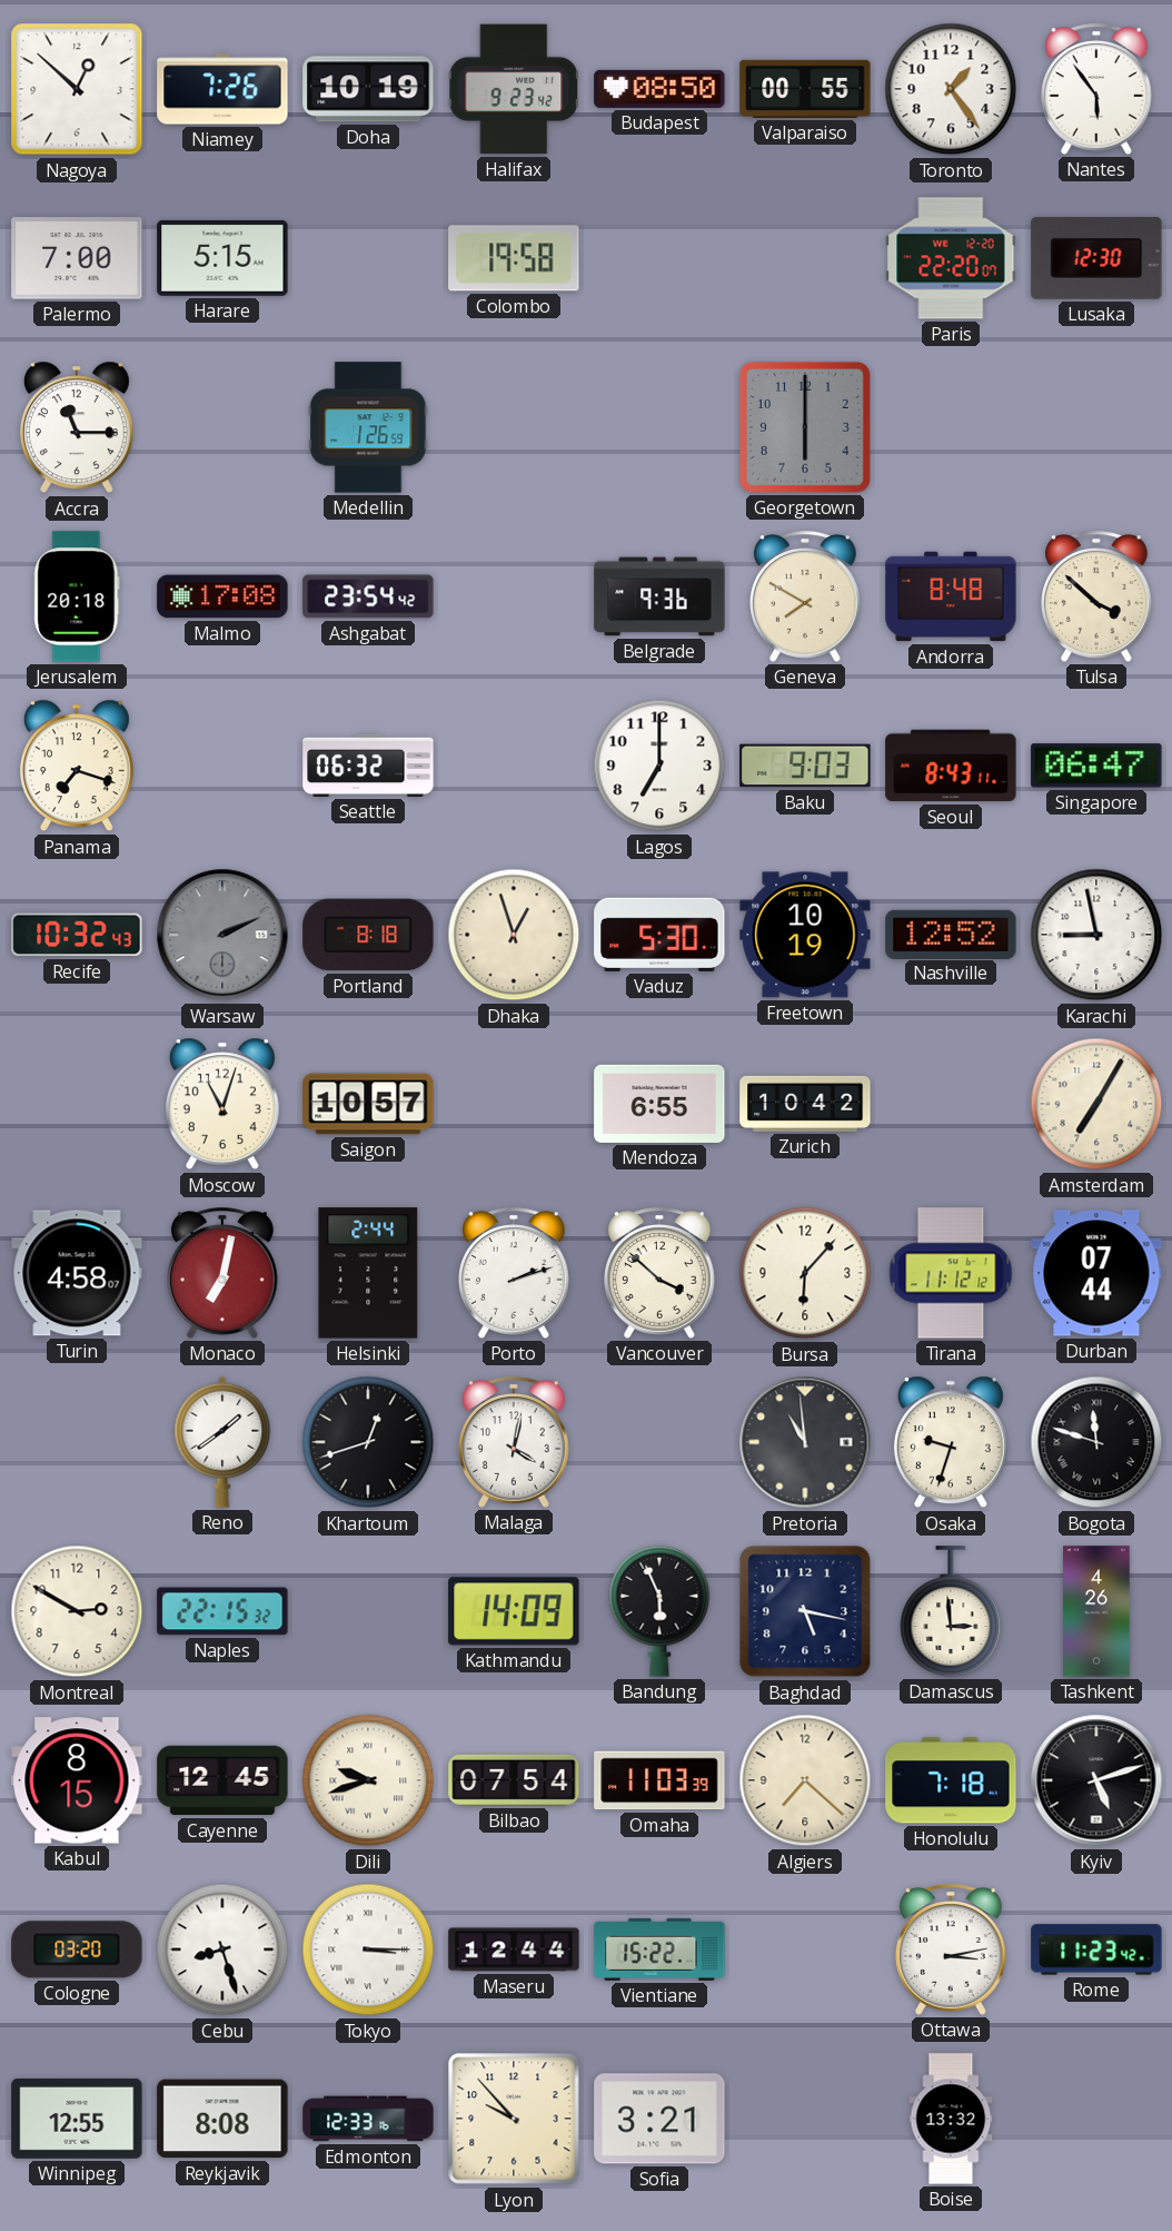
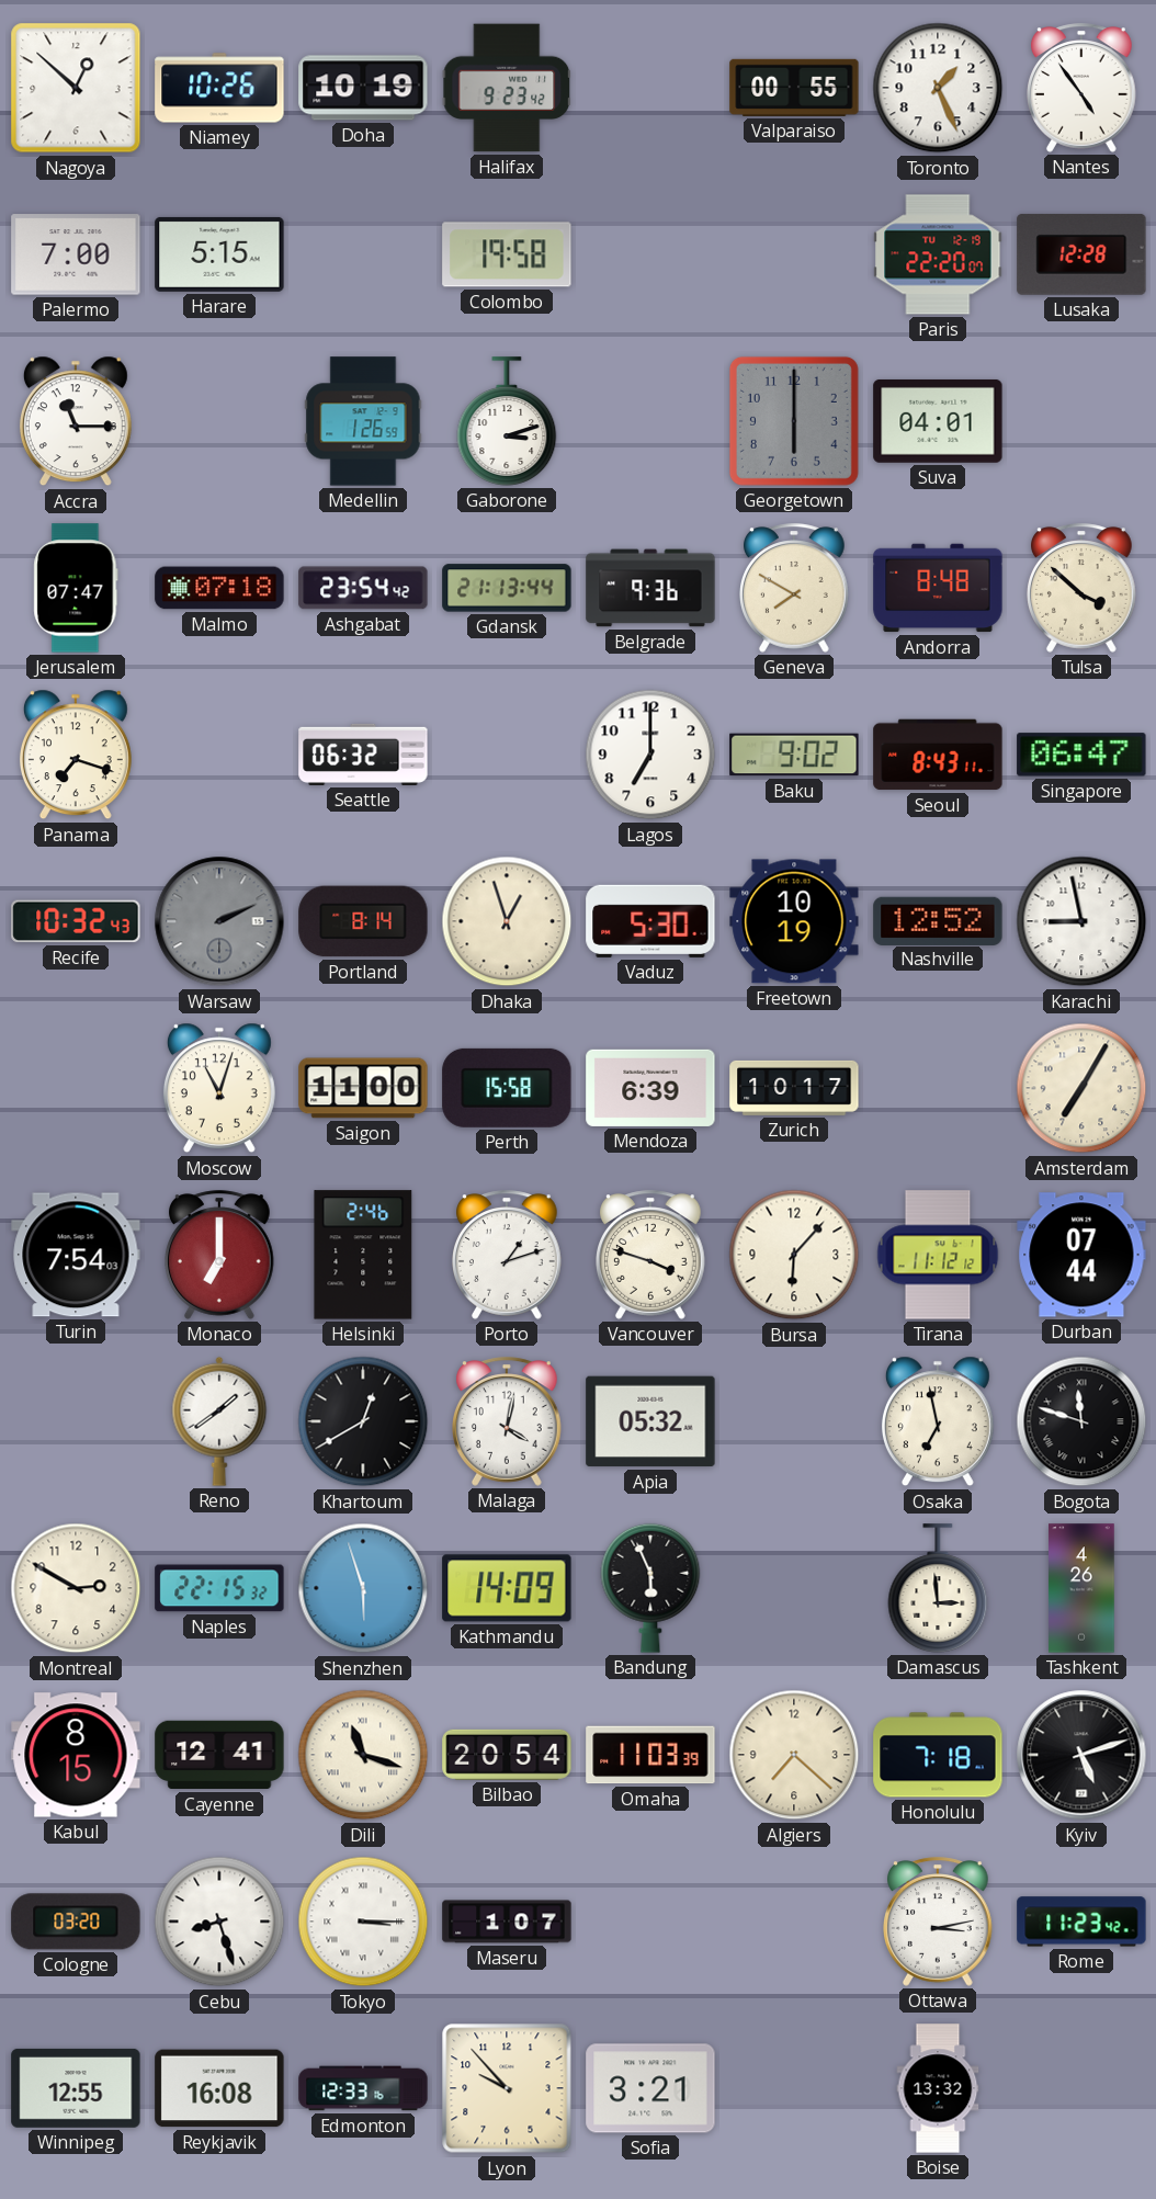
Niamey: 7:26 -> 10:26 (219, 88)
Budapest: 08:50 -> none (659, 89)
Toronto: 1:24 -> 1:26 (938, 88)
Nantes: 5:54 -> 4:54 (1083, 88)
Paris date: WE 12-20 -> TU 12-19 (938, 254)
Lusaka: 12:30 -> 12:28 (1081, 254)
Gaborone: none -> 3:12 (507, 421)
Suva: none -> 04:01 (938, 421)
Jerusalem: 20:18 -> 07:47 (76, 588)
Malmo: 17:08 -> 07:18 (219, 588)
Gdansk: none -> 21:13 (507, 588)
Baku: 9:03 -> 9:02 (794, 755)
Portland: 8:18 -> 8:14 (363, 921)
Saigon: 10:57 -> 11:00 (363, 1088)
Perth: none -> 15:58 (507, 1088)
Mendoza: 6:55 -> 6:39 (650, 1088)
Zurich: 10:42 -> 10:17 (794, 1088)
Turin: 4:58 -> 7:54 (76, 1255)
Monaco: 7:02 -> 7:00 (220, 1255)
Helsinki: 2:44 -> 2:46 (363, 1255)
Porto: 2:12 -> 1:12 (508, 1255)
Vancouver: 3:52 -> 3:48 (651, 1255)
Khartoum: 12:42 -> 12:40 (363, 1421)
Apia: none -> 05:32 (650, 1421)
Pretoria: 10:59 -> none (805, 1442)
Osaka: 9:33 -> 6:58 (938, 1421)
Shenzhen: none -> 5:57 (363, 1588)
Baghdad: 5:17 -> none (805, 1611)
Cayenne: 12:45 -> 12:41 (219, 1755)
Dili: 9:42 -> 11:18 (363, 1755)
Bilbao: 07:54 -> 20:54 (507, 1755)
Maseru: 12:44 -> 1:07 (507, 1922)
Vientiane: 15:22 -> none (659, 1949)
Reykjavik: 8:08 -> 16:08 (219, 2088)
